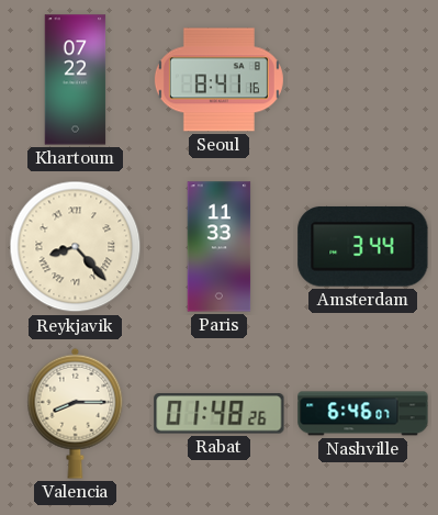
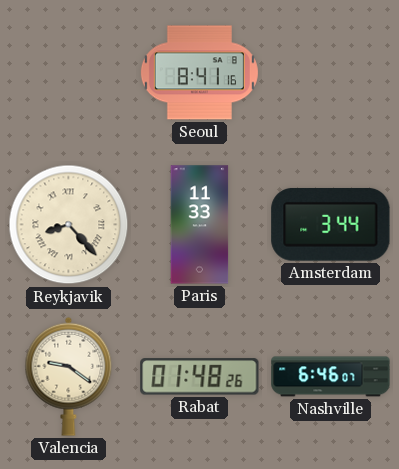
Khartoum: 07:22 -> none (76, 80)
Valencia: 8:15 -> 9:21 (69, 376)
